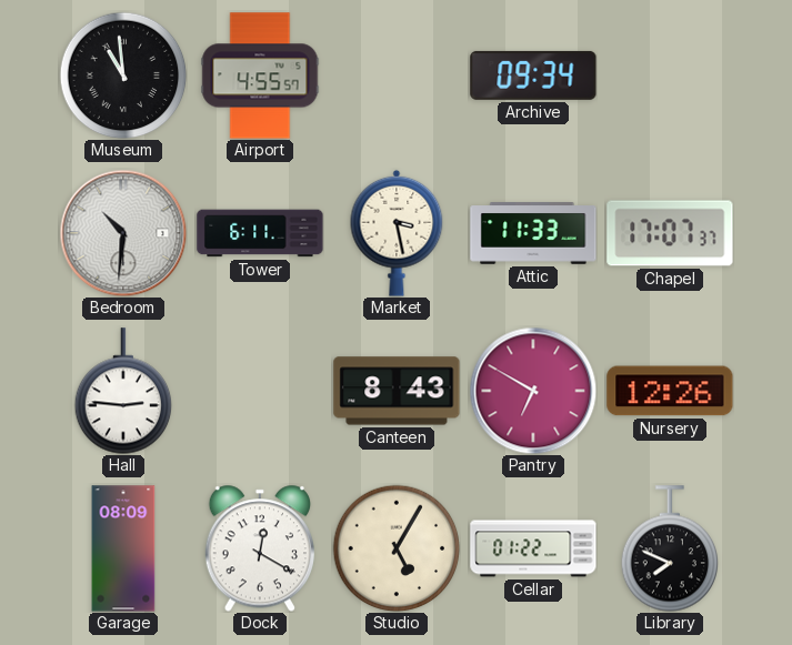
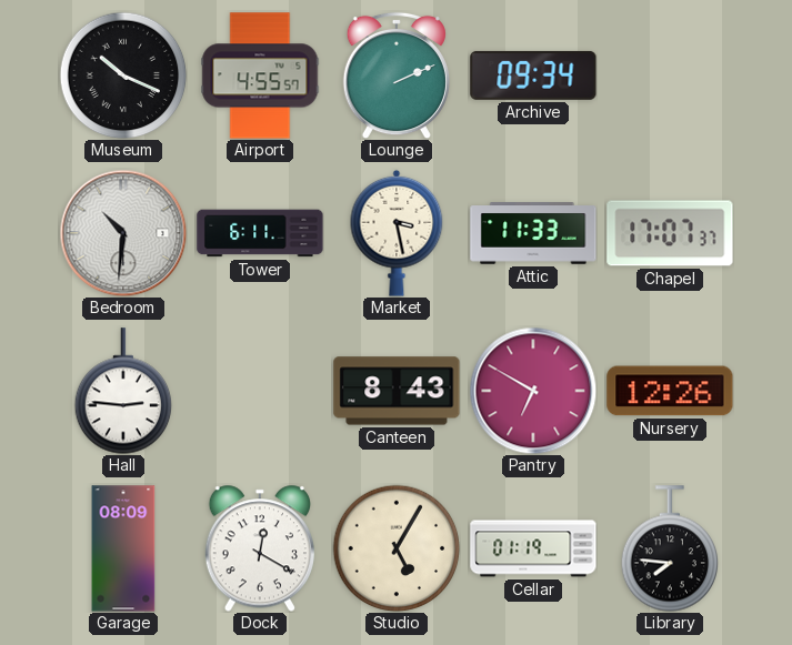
Museum: 10:59 -> 10:19 (123, 75)
Lounge: none -> 2:11 (397, 75)
Cellar: 01:22 -> 01:19 (533, 548)
Library: 7:49 -> 7:46 (669, 548)
